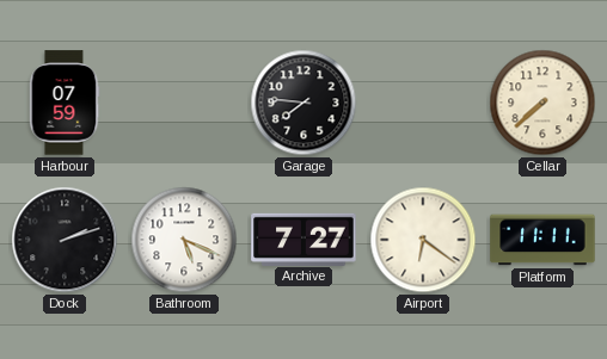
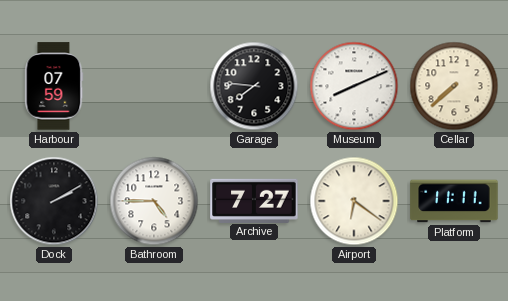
Museum: none -> 8:11 (354, 86)
Dock: 2:12 -> 2:10 (54, 201)
Bathroom: 5:19 -> 4:45 (154, 201)
